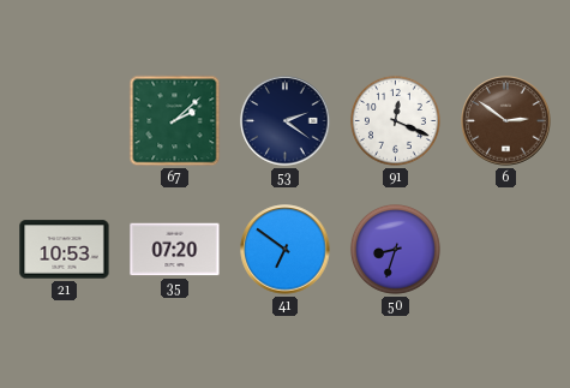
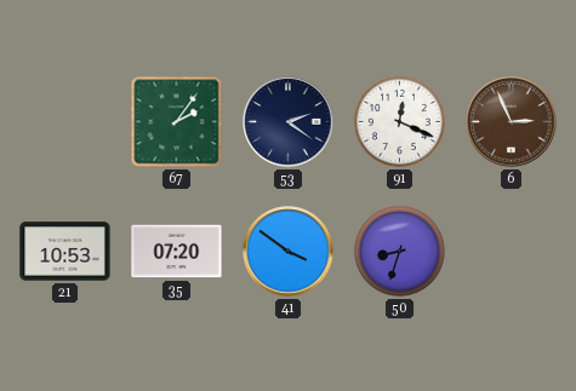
67: 2:08 -> 2:06 (177, 122)
6: 2:51 -> 2:56 (512, 122)
41: 6:51 -> 3:51 (289, 252)
